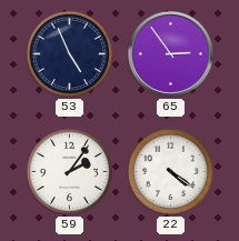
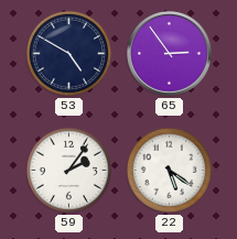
53: 4:56 -> 4:50 (68, 53)
22: 4:21 -> 5:21 (169, 170)
